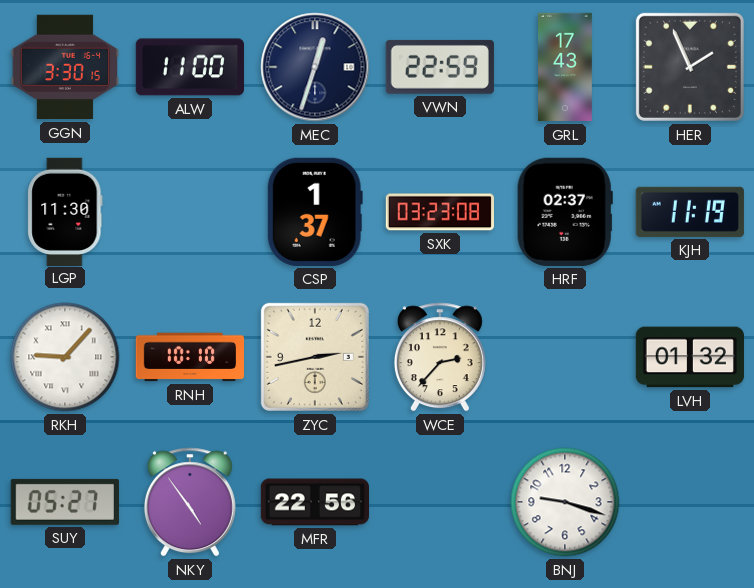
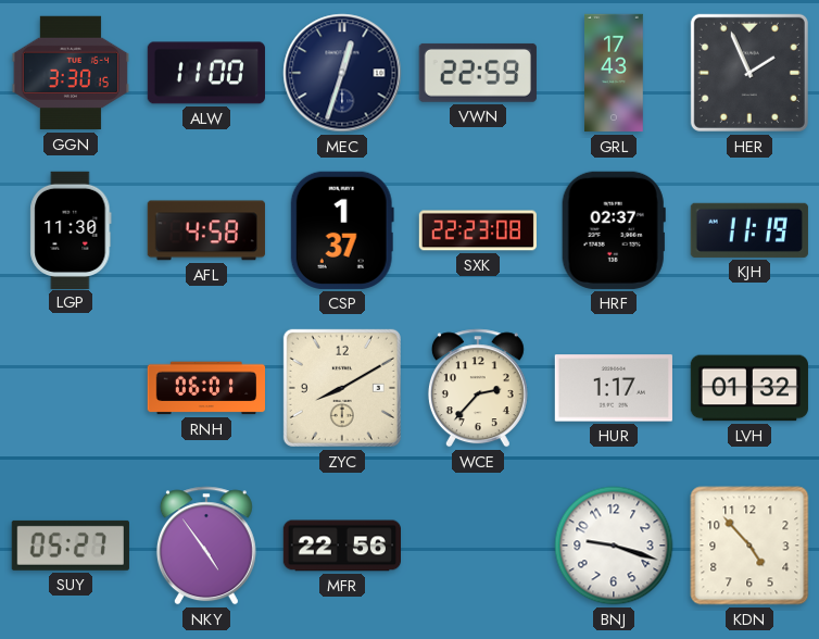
AFL: none -> 4:58 (206, 230)
SXK: 03:23 -> 22:23 (478, 230)
RKH: 9:07 -> none (65, 357)
RNH: 10:10 -> 06:01 (205, 388)
ZYC: 2:43 -> 8:10 (342, 388)
HUR: none -> 1:17 (614, 388)
KDN: none -> 4:53 (749, 546)
